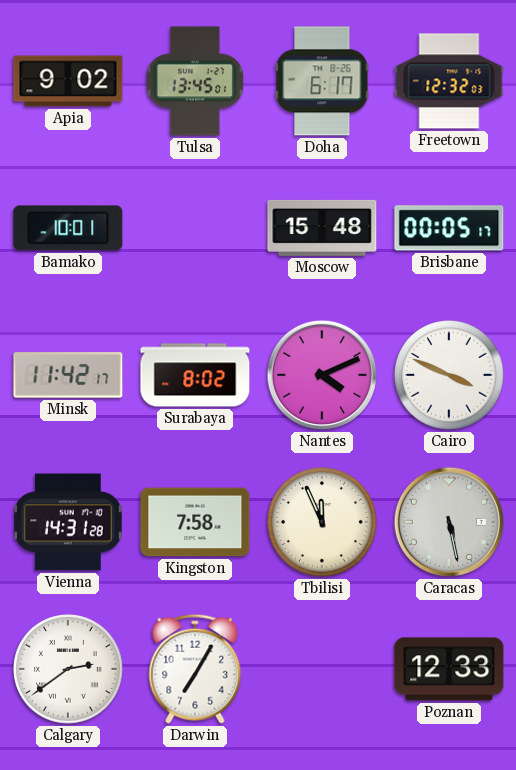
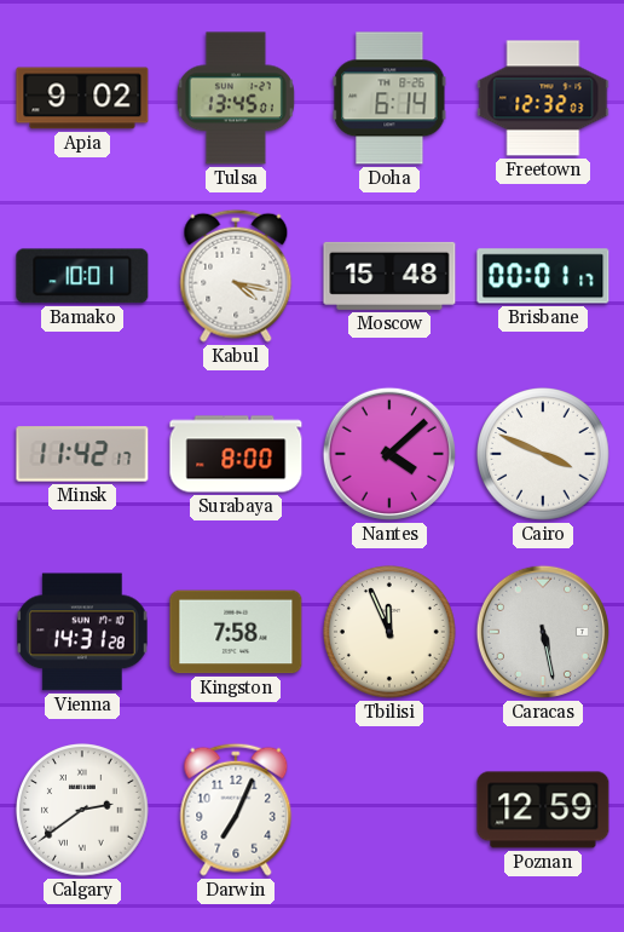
Doha: 6:17 -> 6:14 (389, 98)
Kabul: none -> 4:17 (236, 276)
Brisbane: 00:05 -> 00:01 (543, 276)
Surabaya: 8:02 -> 8:00 (236, 454)
Nantes: 4:11 -> 4:08 (389, 454)
Darwin: 7:05 -> 7:04 (236, 810)
Poznan: 12:33 -> 12:59 (543, 810)
